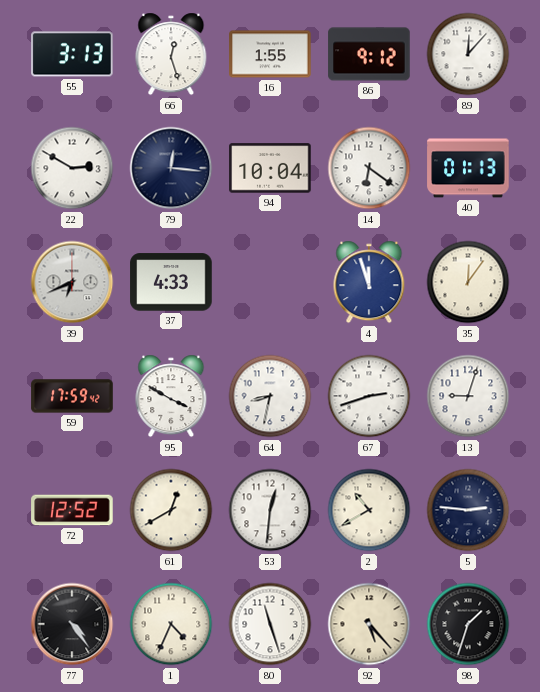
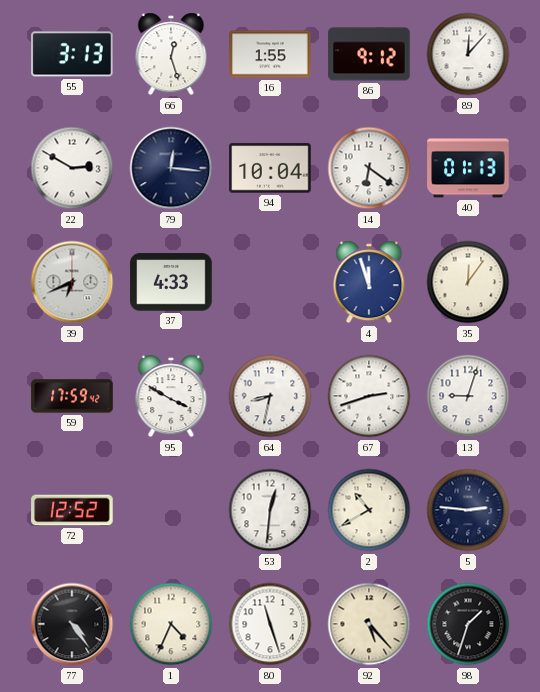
61: 12:40 -> none (171, 510)
